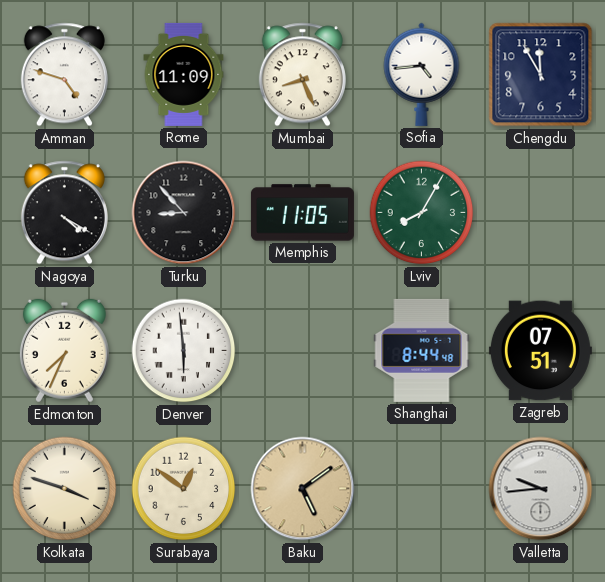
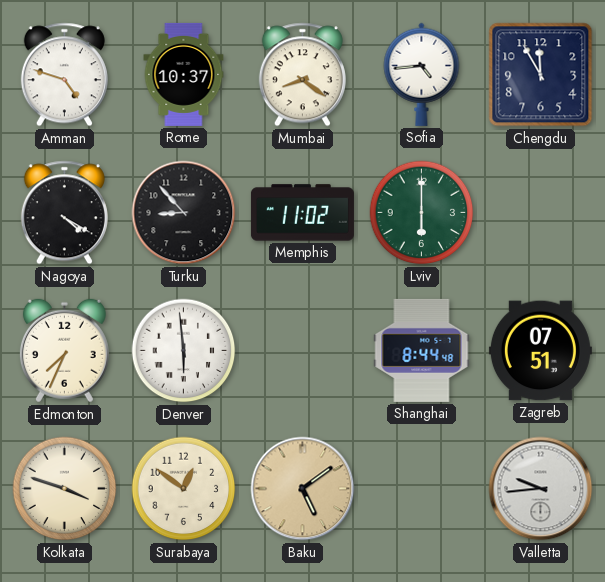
Rome: 11:09 -> 10:37 (184, 74)
Mumbai: 8:26 -> 8:21 (302, 75)
Memphis: 11:05 -> 11:02 (302, 213)
Lviv: 8:05 -> 6:00 (422, 213)
